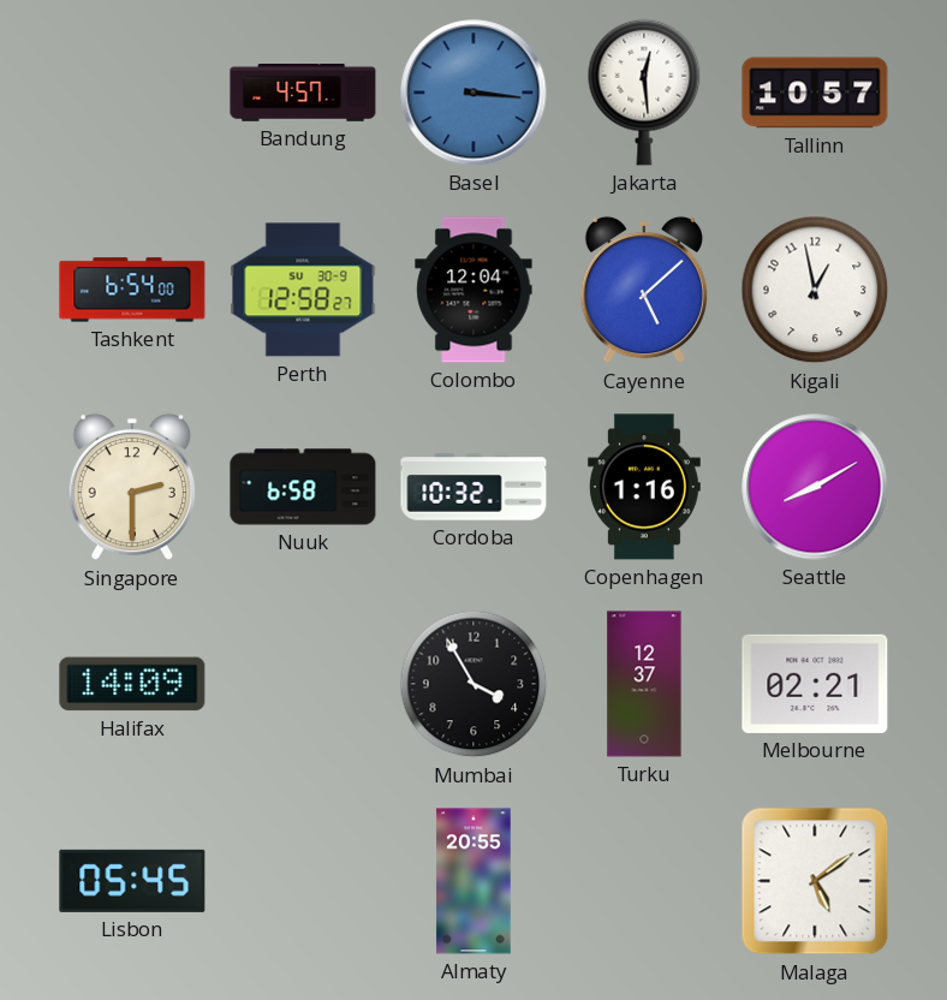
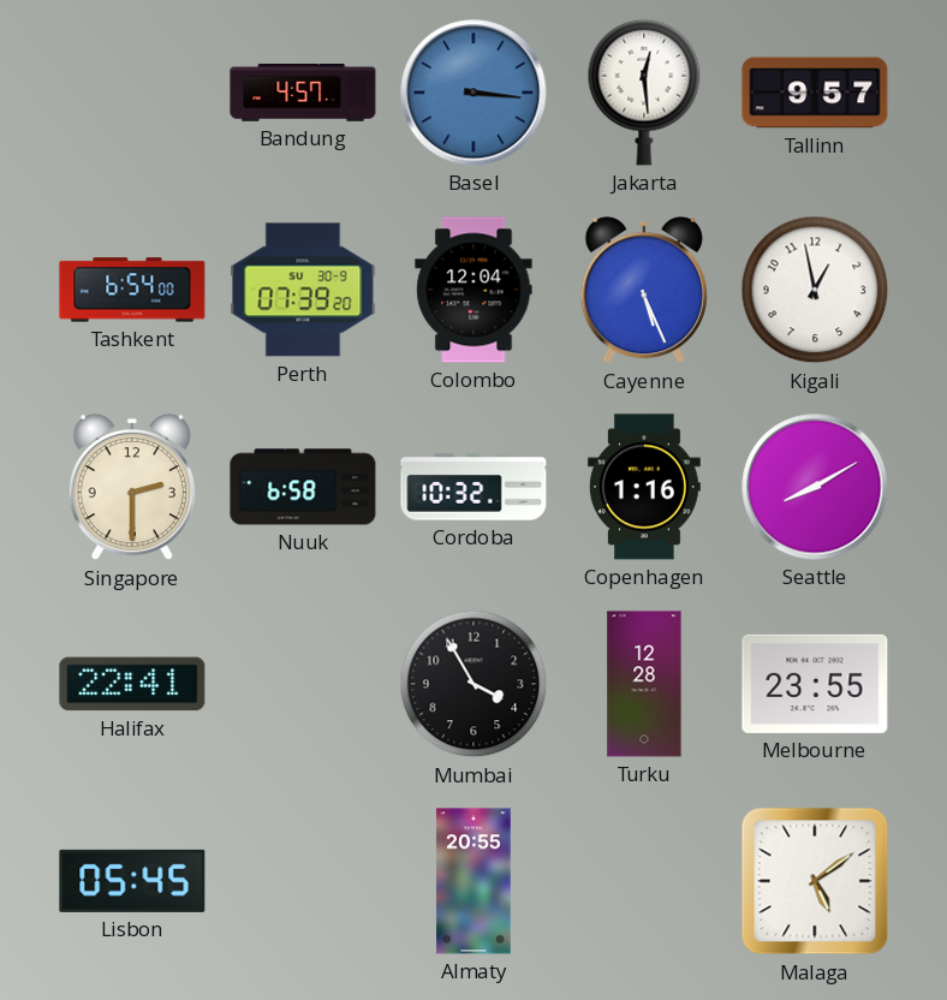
Tallinn: 10:57 -> 9:57 (815, 93)
Perth: 12:58 -> 07:39 (303, 290)
Cayenne: 5:08 -> 5:26 (643, 290)
Halifax: 14:09 -> 22:41 (132, 684)
Turku: 12:37 -> 12:28 (644, 684)
Melbourne: 02:21 -> 23:55 (815, 684)
